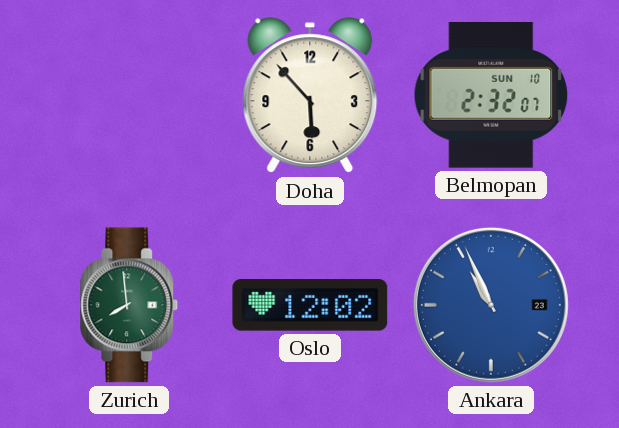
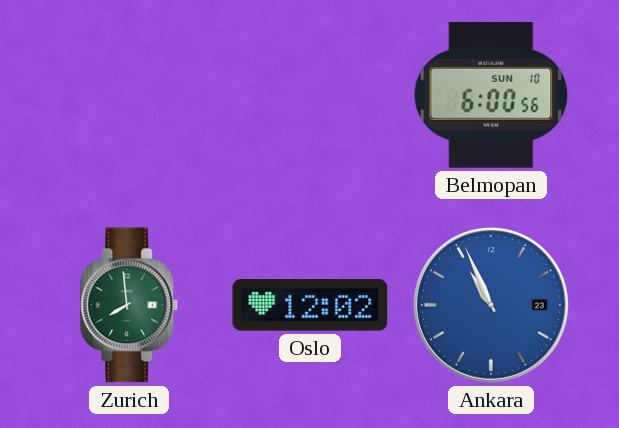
Doha: 5:53 -> none (310, 96)
Belmopan: 2:32 -> 6:00 (491, 96)
